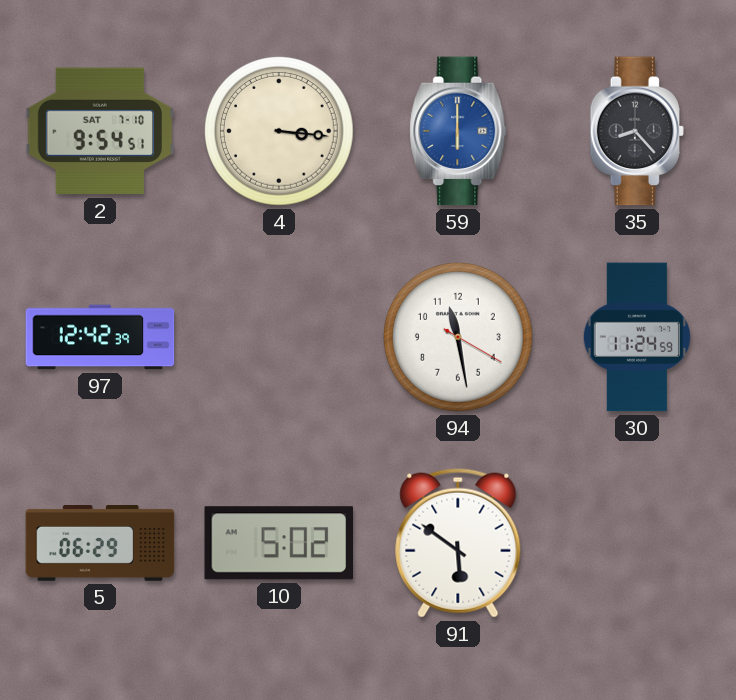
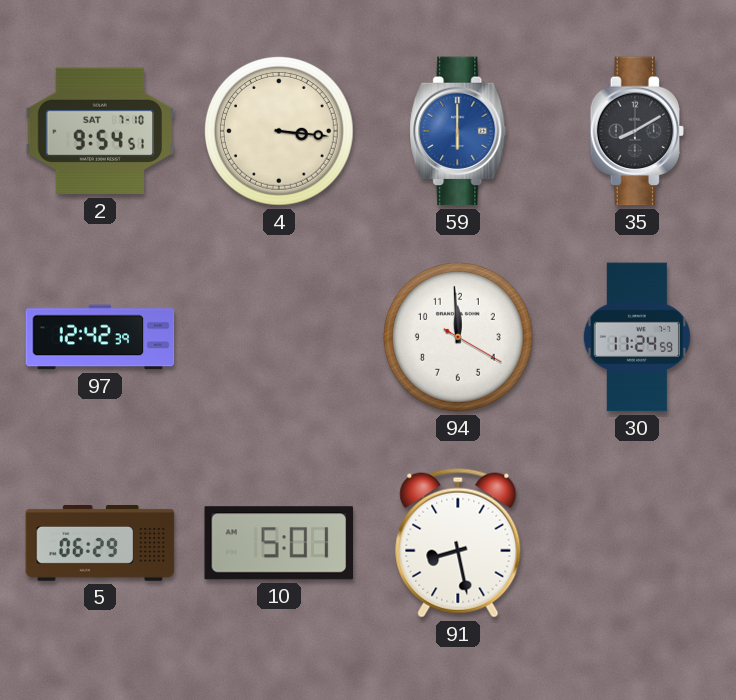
35: 8:23 -> 8:10 (636, 131)
94: 11:28 -> 11:59 (458, 337)
10: 5:02 -> 5:01 (279, 543)
91: 5:51 -> 8:28 (458, 543)
